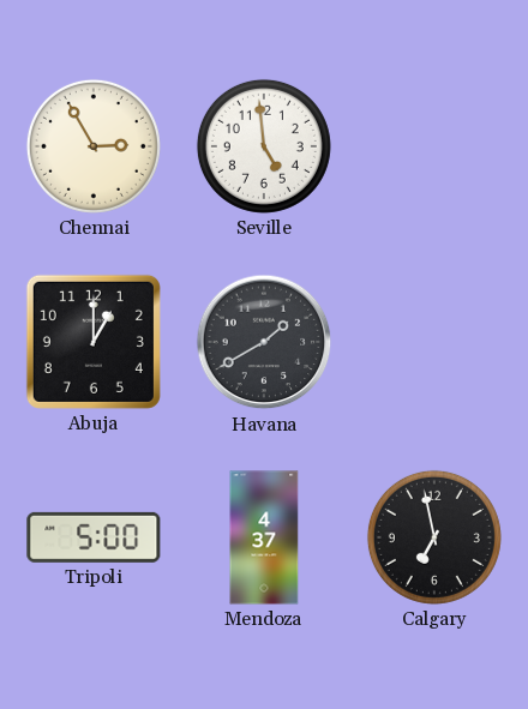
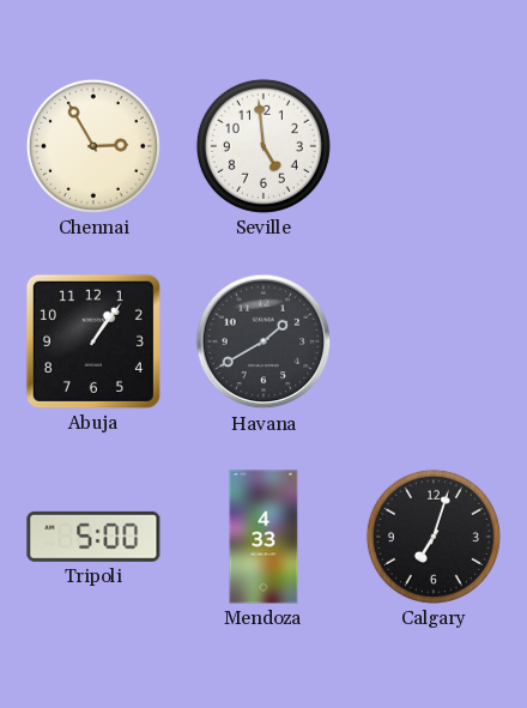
Abuja: 1:00 -> 1:06 (93, 341)
Mendoza: 4:37 -> 4:33 (263, 537)
Calgary: 6:58 -> 7:03 (434, 537)
